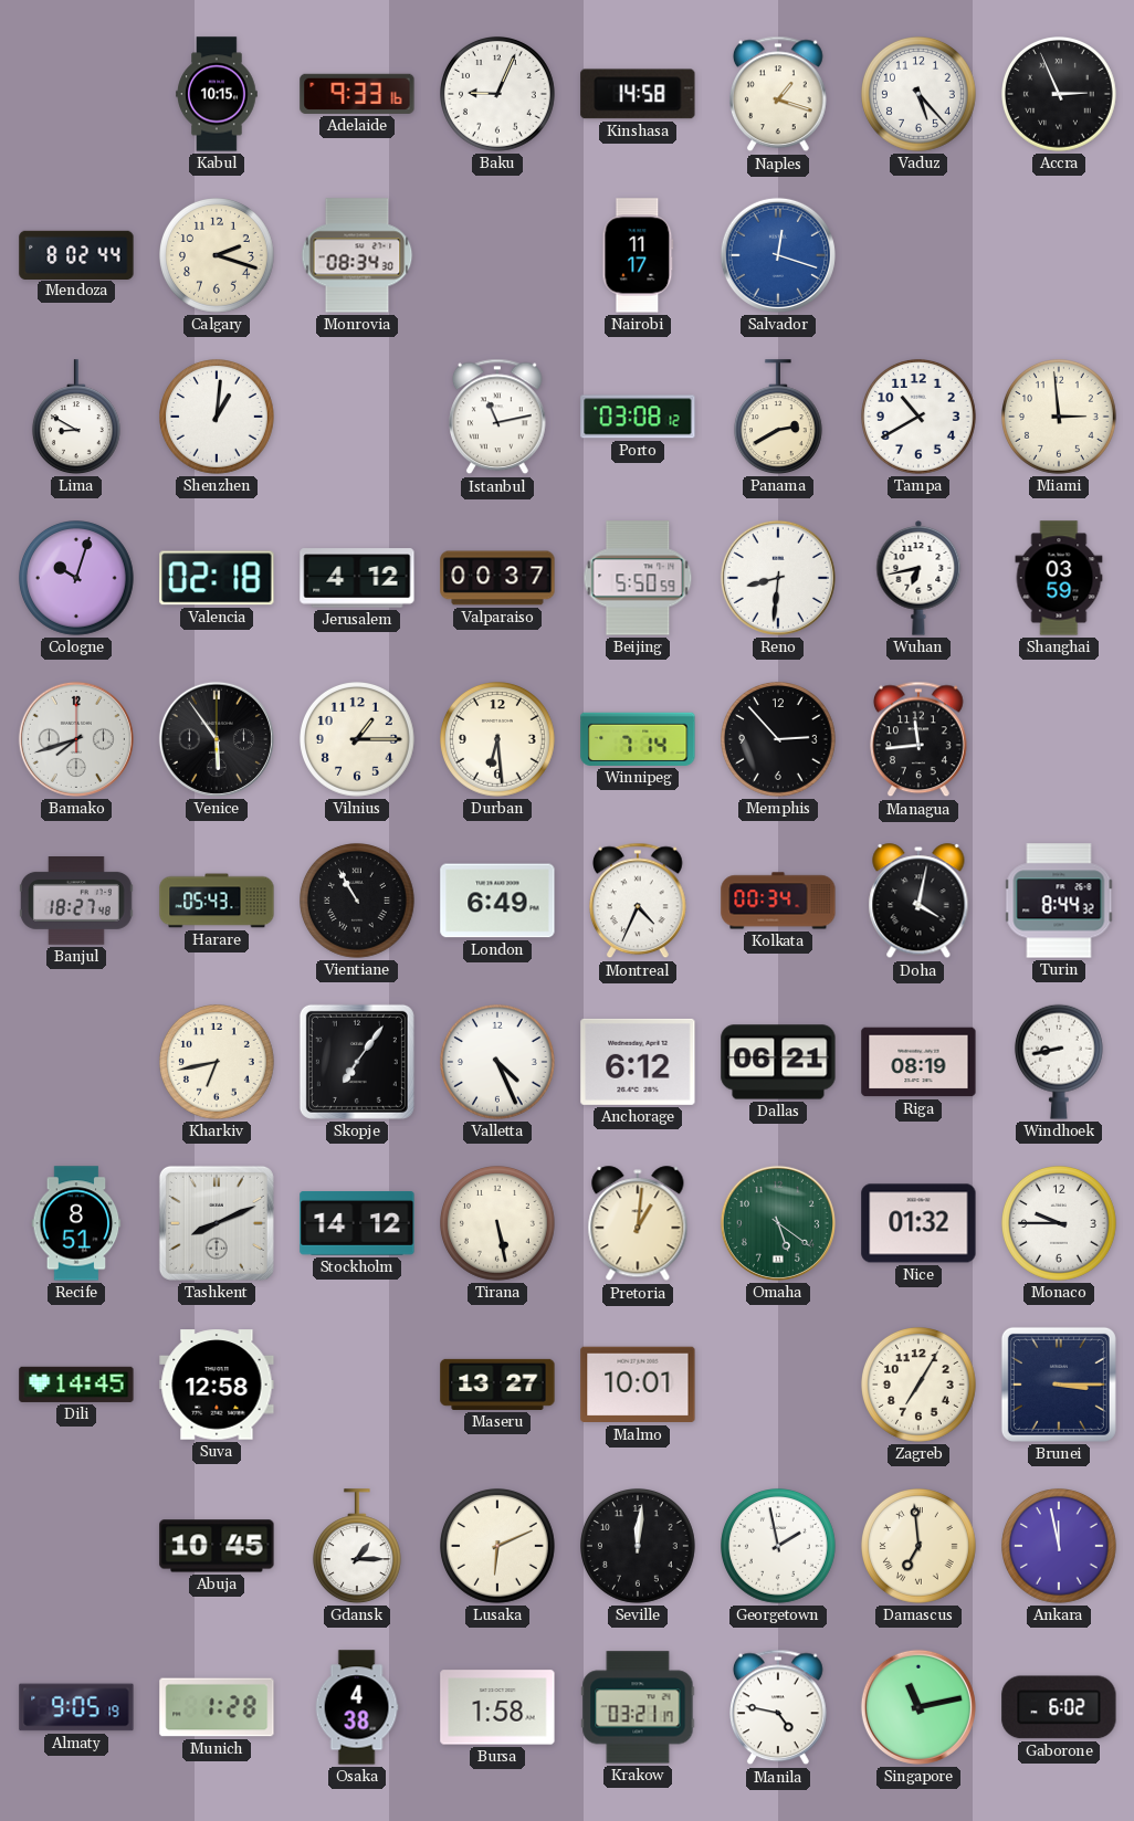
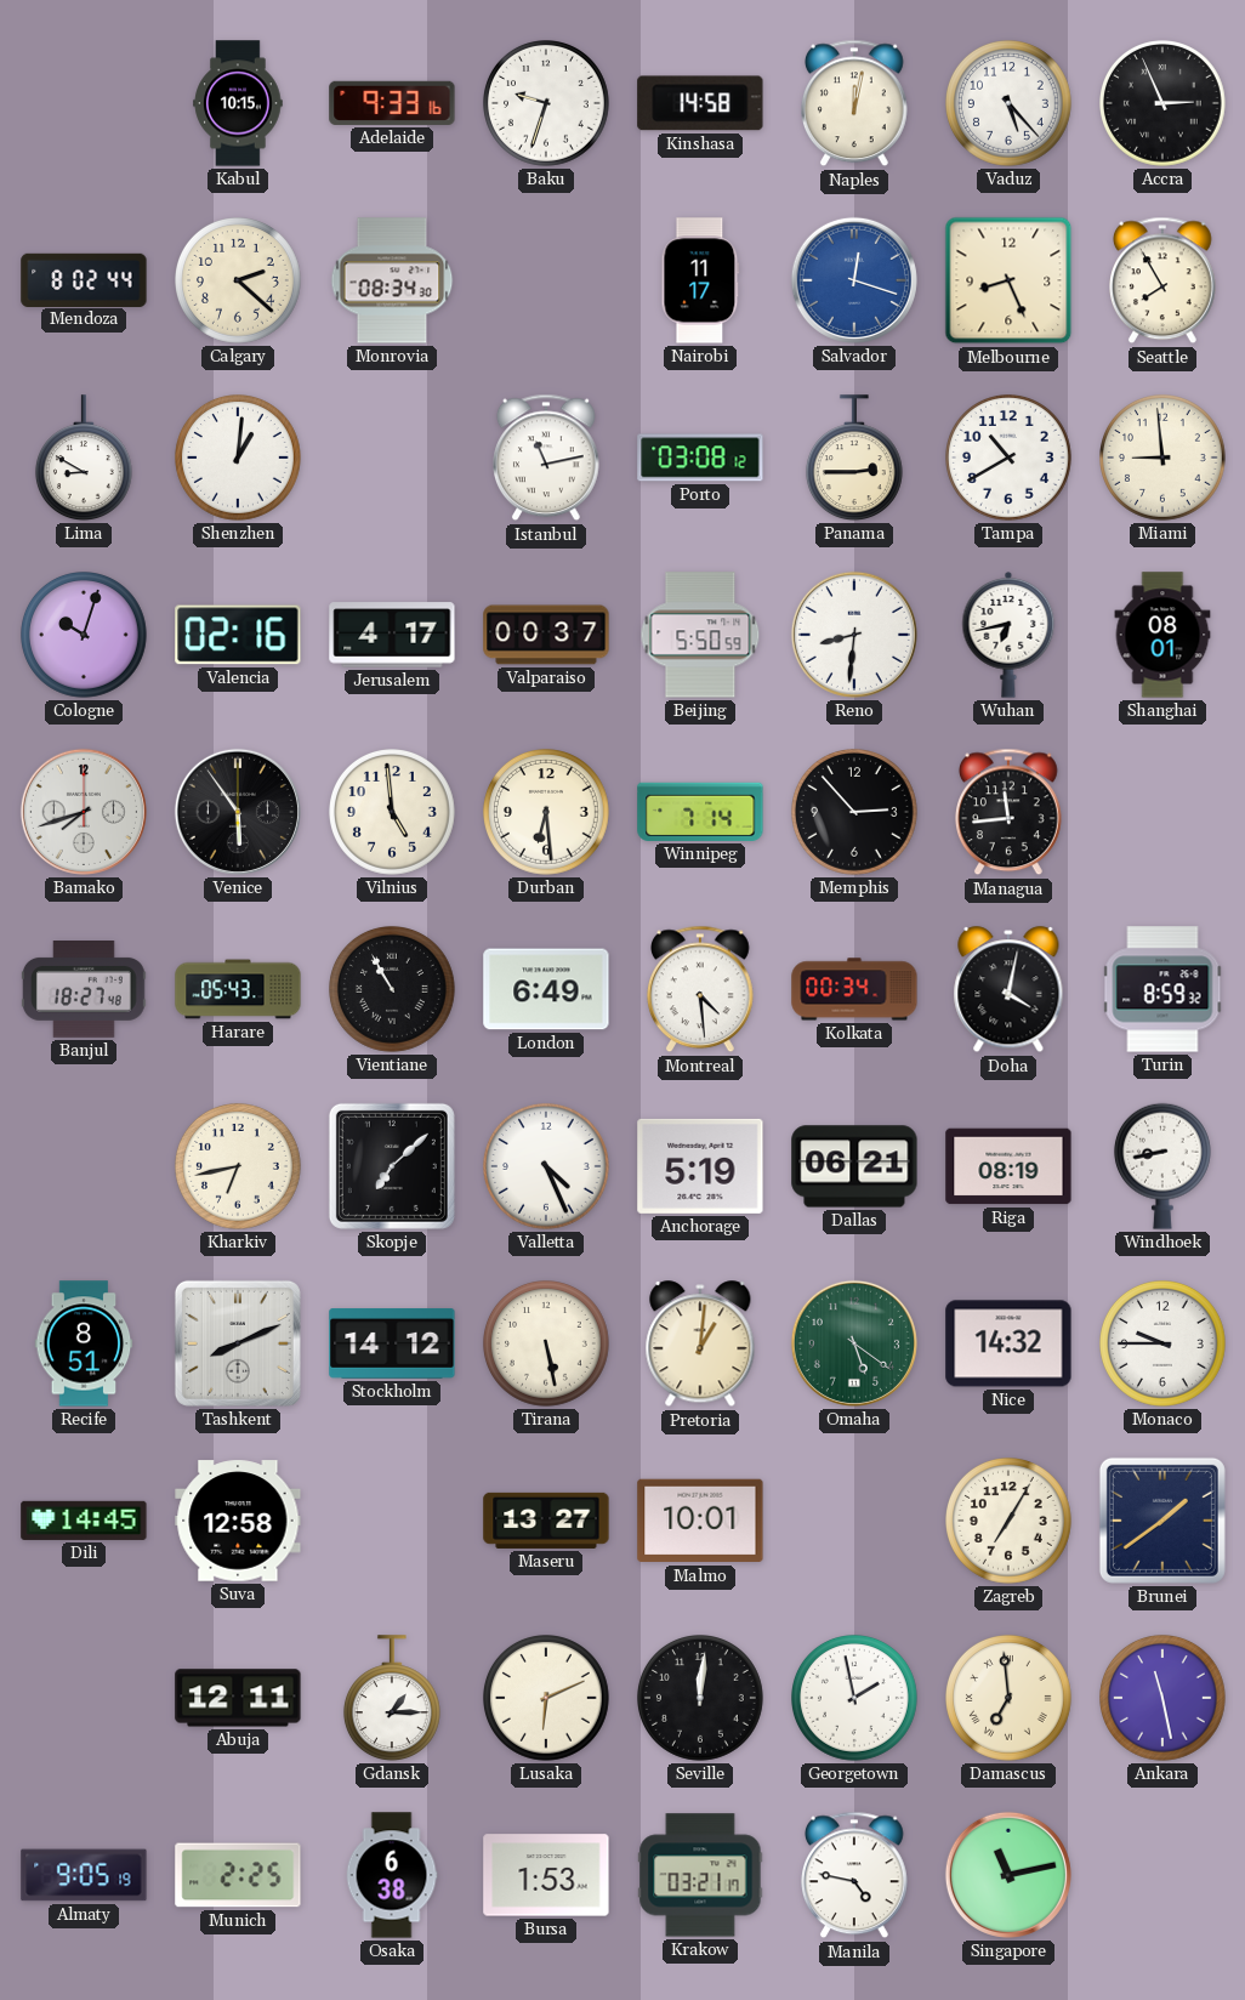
Baku: 9:04 -> 9:33 (547, 104)
Naples: 1:18 -> 12:02 (855, 103)
Calgary: 2:18 -> 2:22 (239, 282)
Melbourne: none -> 8:26 (1008, 280)
Seattle: none -> 7:55 (1164, 280)
Panama: 2:40 -> 2:45 (854, 458)
Miami: 2:59 -> 8:59 (1164, 459)
Valencia: 02:18 -> 02:16 (238, 635)
Jerusalem: 4:12 -> 4:17 (392, 635)
Shanghai: 03:59 -> 08:01 (1162, 635)
Vilnius: 1:15 -> 4:59 (393, 813)
Montreal: 4:34 -> 4:29 (701, 989)
Turin: 8:44 -> 8:59 (1162, 989)
Skopje: 7:06 -> 7:08 (392, 1166)
Anchorage: 6:12 -> 5:19 (700, 1166)
Nice: 01:32 -> 14:32 (1008, 1343)
Brunei: 3:15 -> 1:39 (1162, 1521)
Abuja: 10:45 -> 12:11 (238, 1698)
Ankara: 11:58 -> 11:28 (1164, 1699)
Munich: 1:28 -> 2:25 (238, 1875)
Osaka: 4:38 -> 6:38 (392, 1875)
Bursa: 1:58 -> 1:53 (546, 1875)
Gaborone: 6:02 -> none (1059, 1707)
